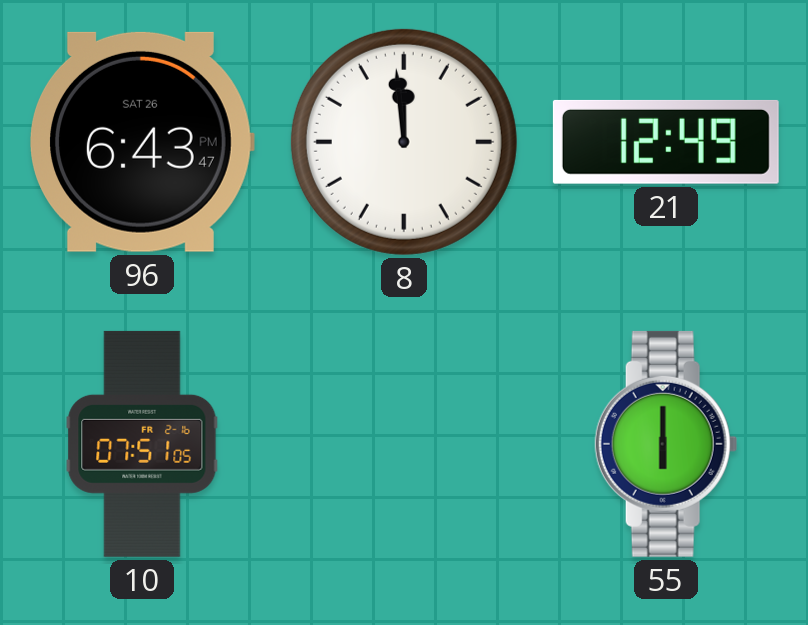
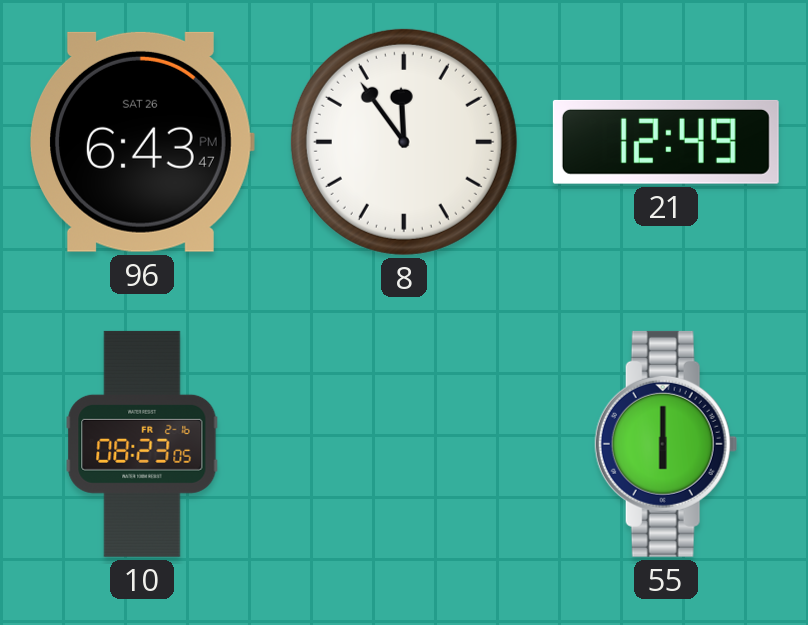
8: 11:59 -> 11:54 (404, 142)
10: 07:51 -> 08:23 (142, 444)
